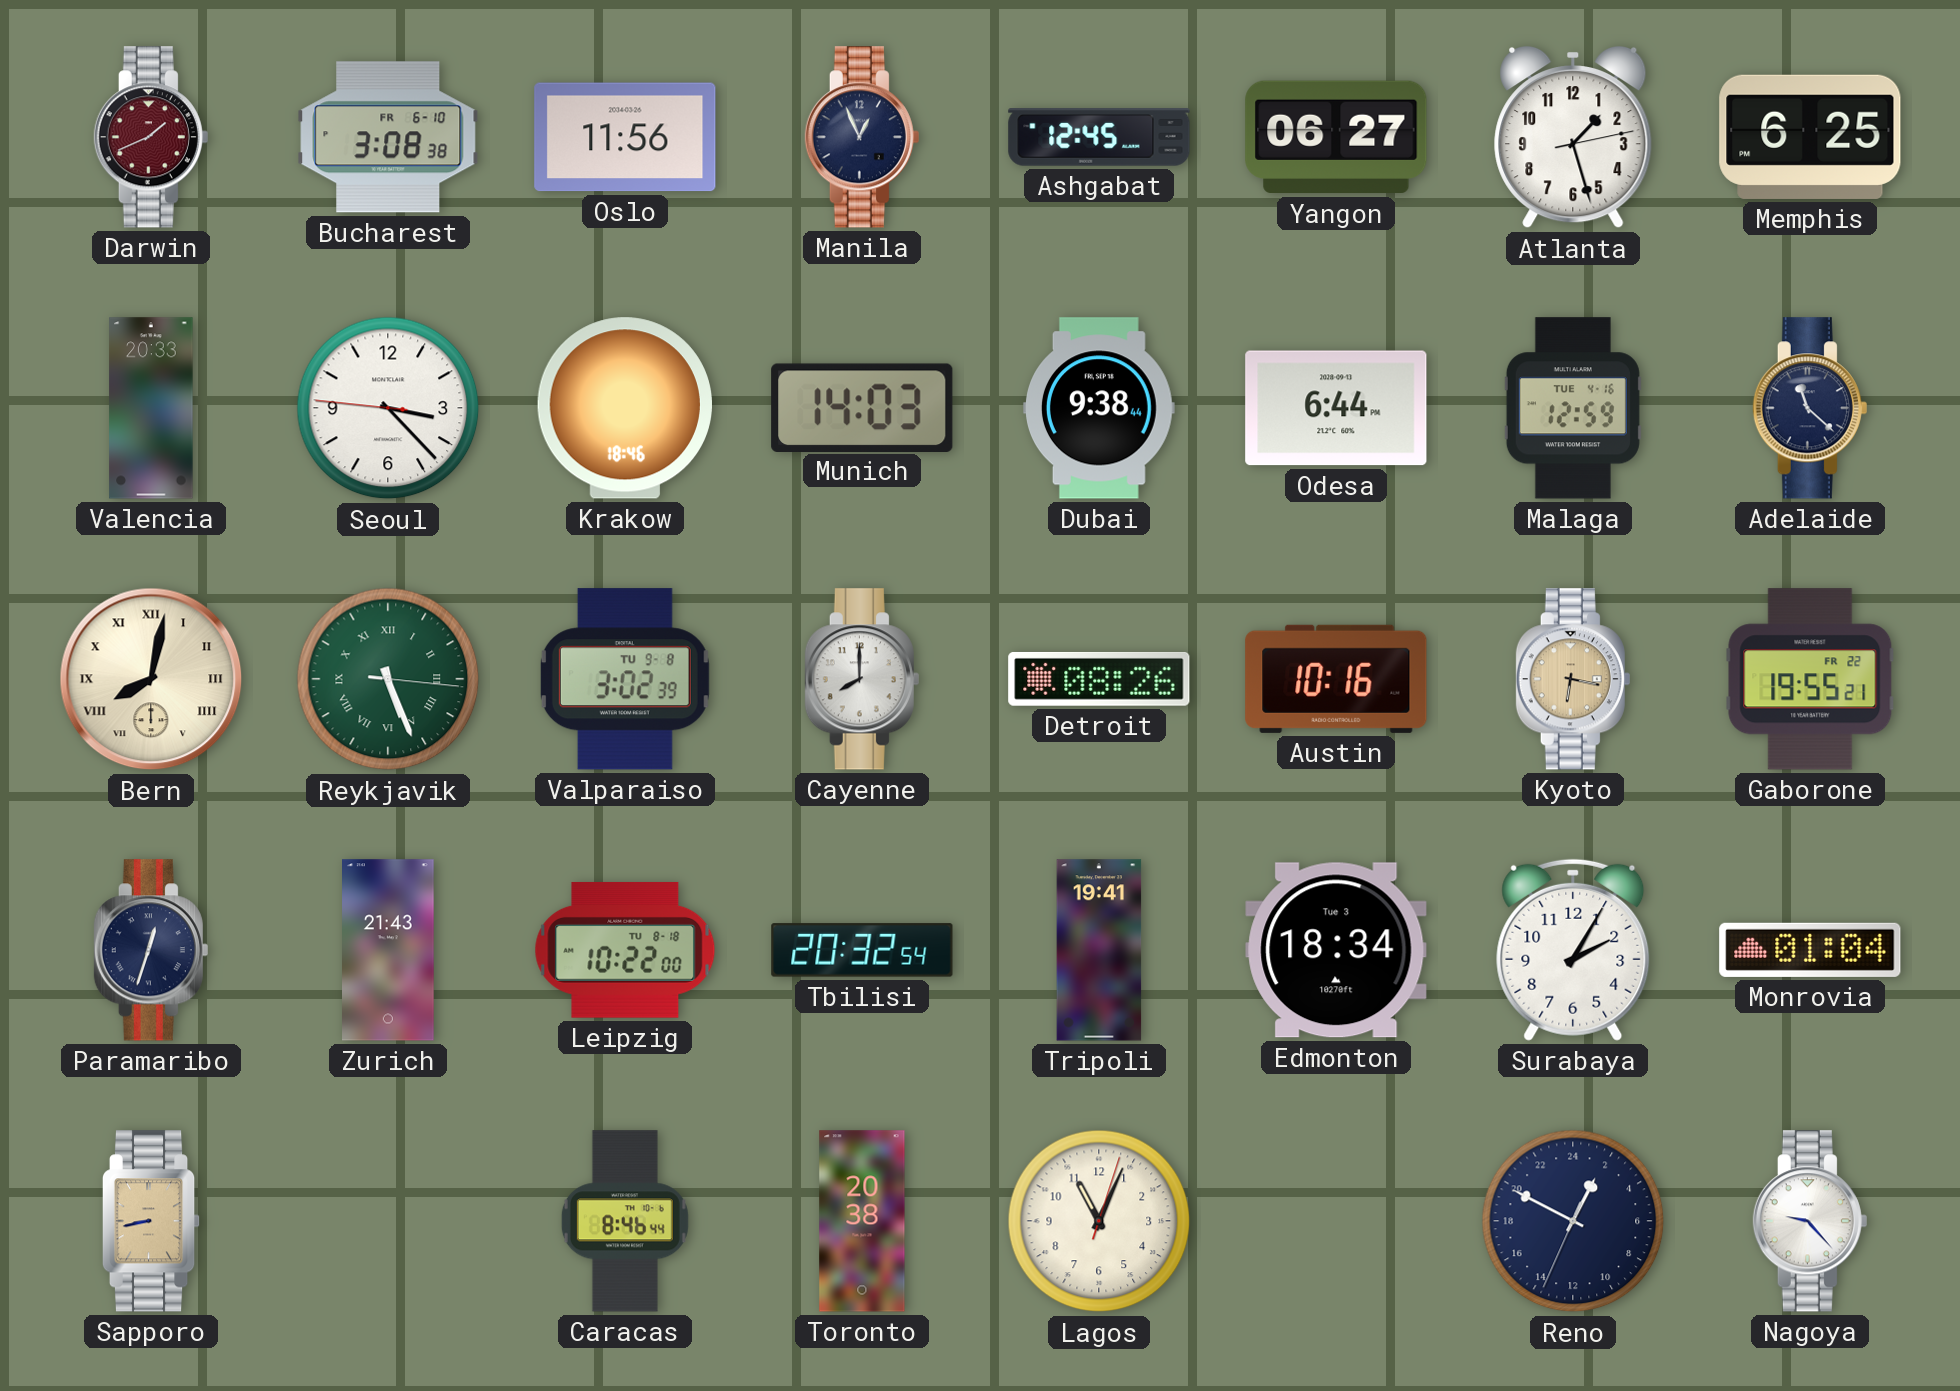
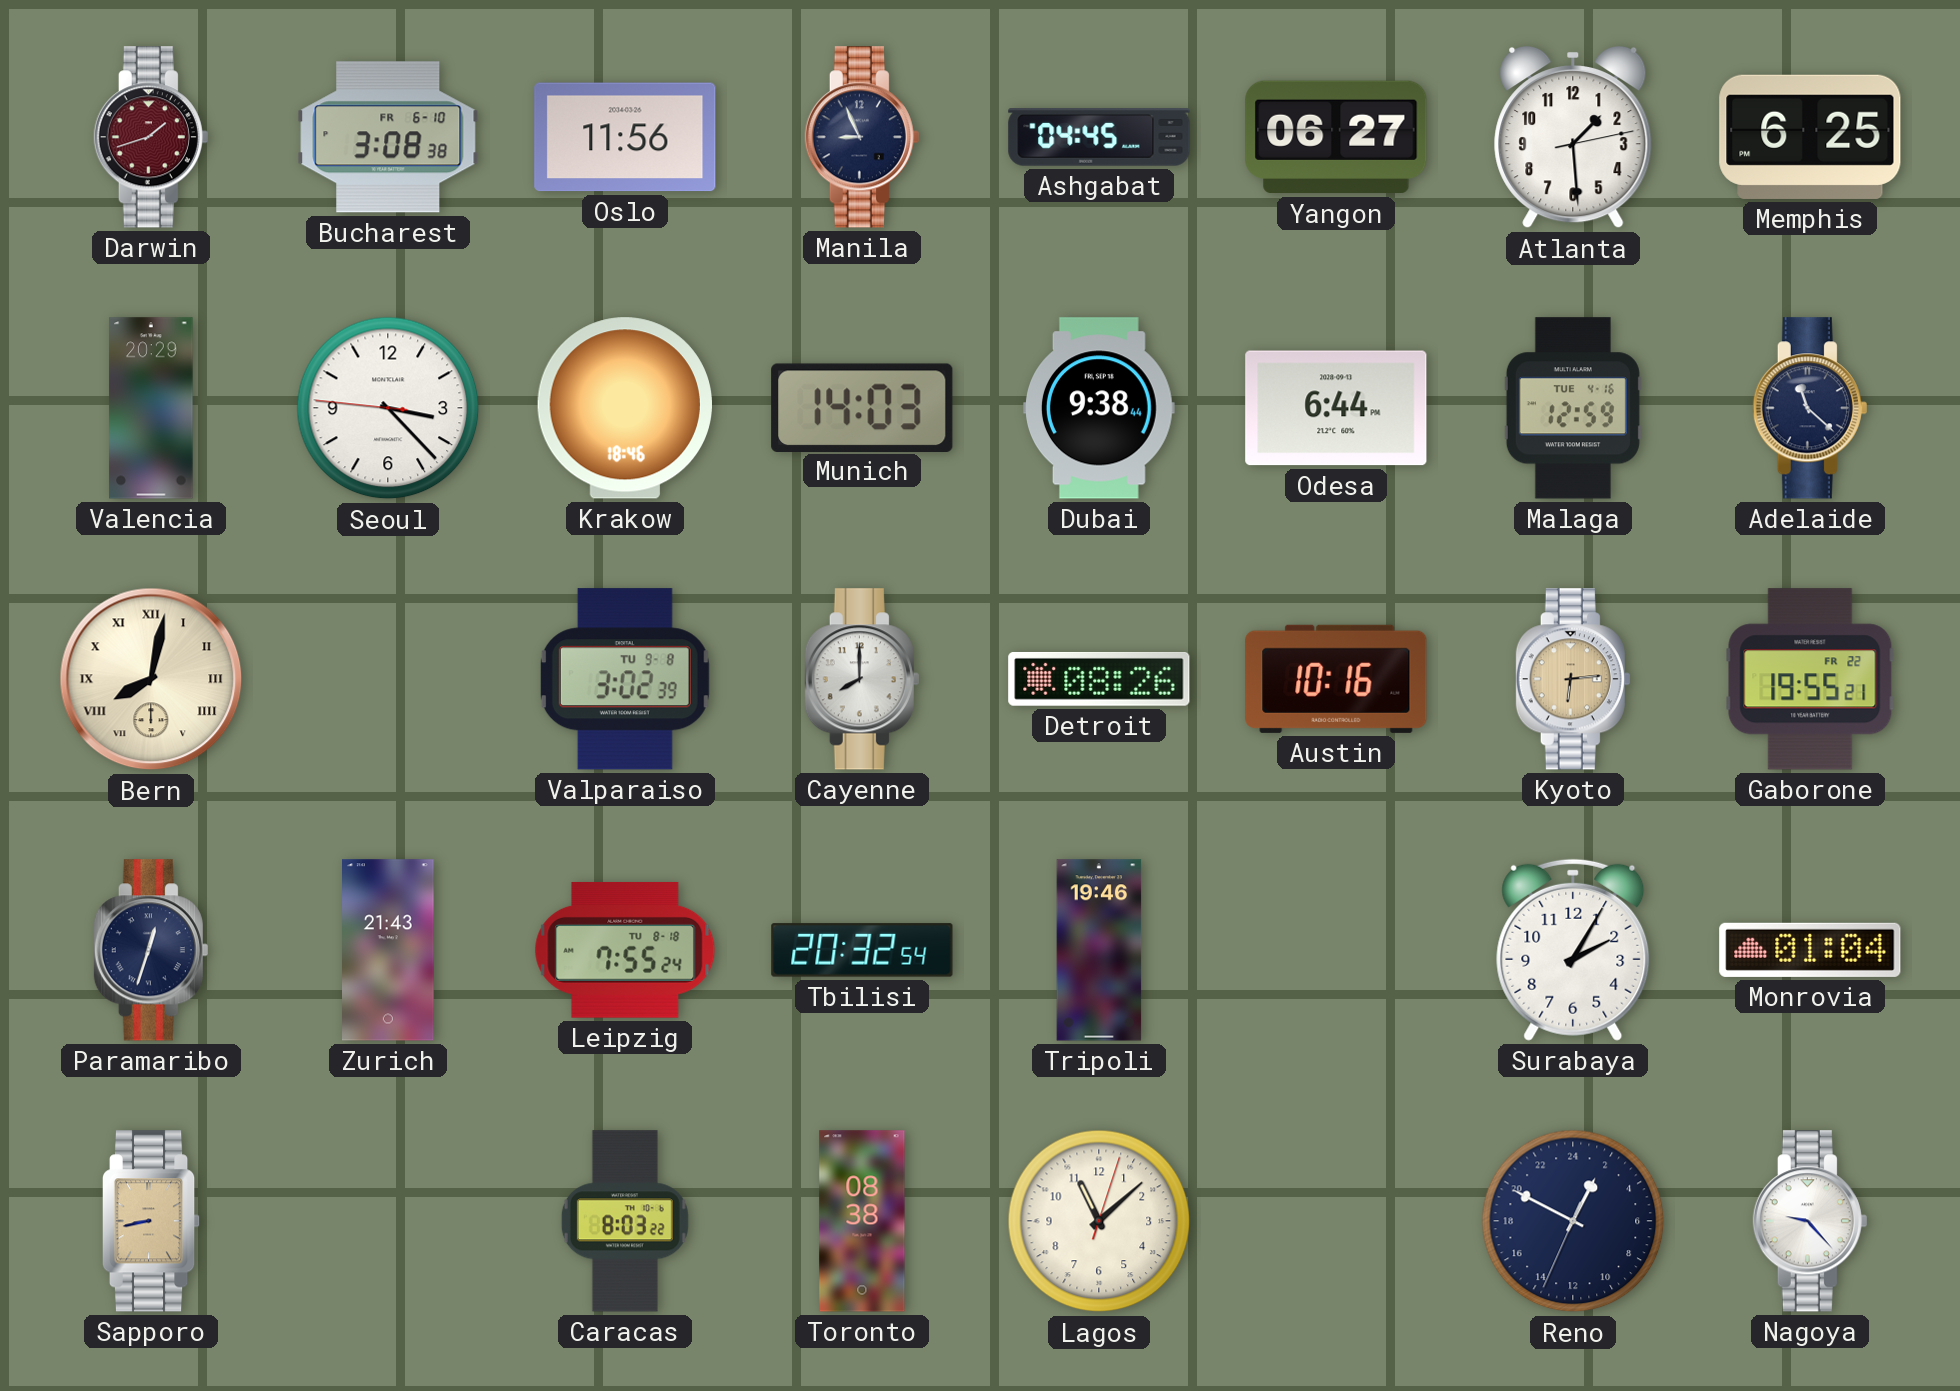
Darwin: 1:41 -> 1:42 (151, 137)
Manila: 12:56 -> 8:56 (862, 137)
Ashgabat: 12:45 -> 04:45 (1099, 137)
Atlanta: 1:27 -> 1:29 (1573, 137)
Valencia: 20:33 -> 20:29 (151, 408)
Reykjavik: 5:26 -> none (388, 679)
Kyoto: 6:17 -> 6:14 (1573, 679)
Leipzig: 10:22 -> 7:55 (625, 950)
Tripoli: 19:41 -> 19:46 (1099, 950)
Edmonton: 18:34 -> none (1336, 950)
Caracas: 8:46 -> 8:03 (625, 1221)
Toronto: 20:38 -> 08:38 (862, 1221)
Lagos: 11:04 -> 11:08 (1099, 1221)
